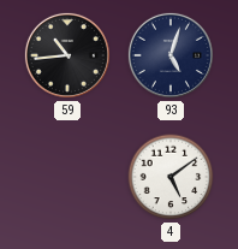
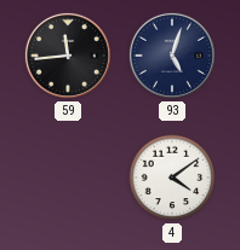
59: 10:44 -> 11:44 (68, 56)
4: 5:09 -> 4:09 (172, 178)
